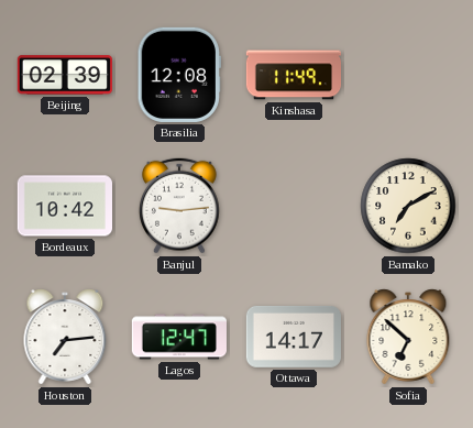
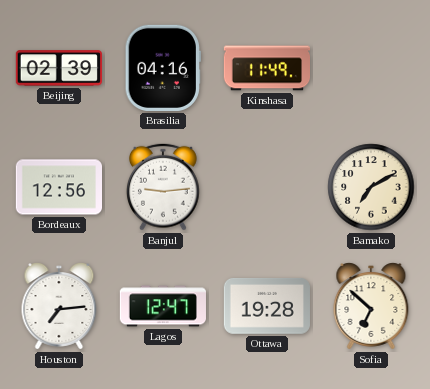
Brasilia: 12:08 -> 04:16 (163, 68)
Bordeaux: 10:42 -> 12:56 (58, 187)
Ottawa: 14:17 -> 19:28 (267, 306)
